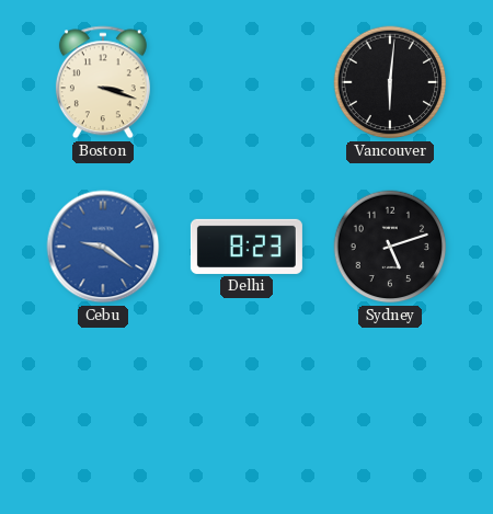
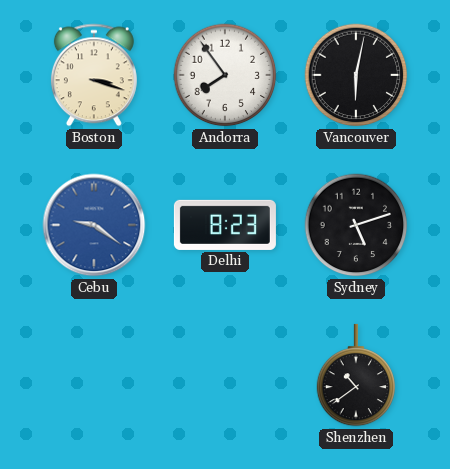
Andorra: none -> 7:54 (225, 75)
Vancouver: 6:01 -> 6:02 (356, 75)
Shenzhen: none -> 10:39 (356, 375)
